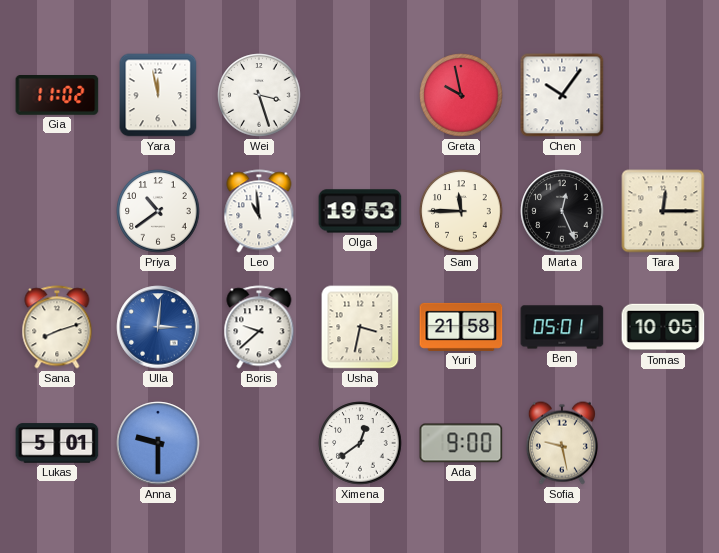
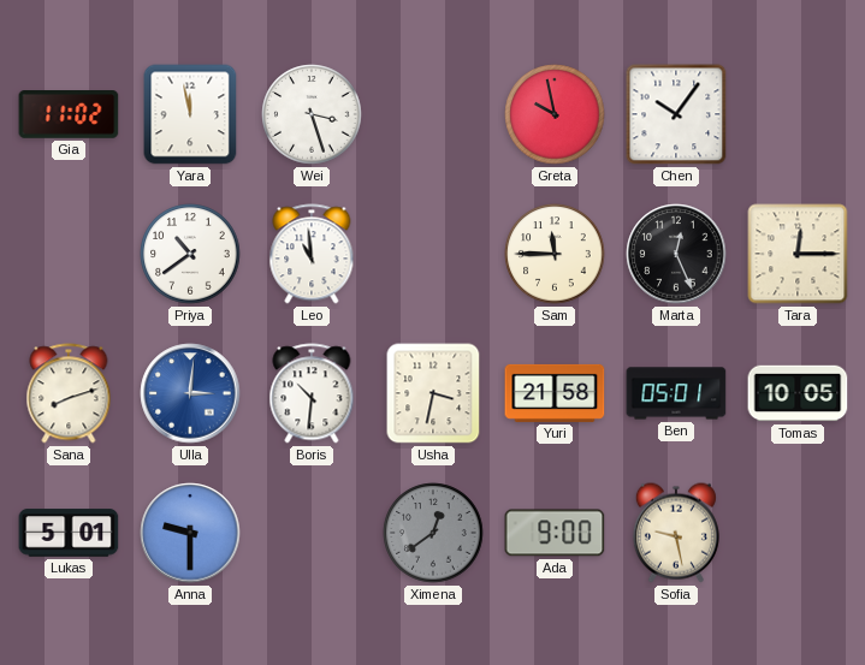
Olga: 19:53 -> none (360, 211)
Boris: 9:38 -> 10:31 (312, 393)
Ximena dial: white -> grey (433, 533)
